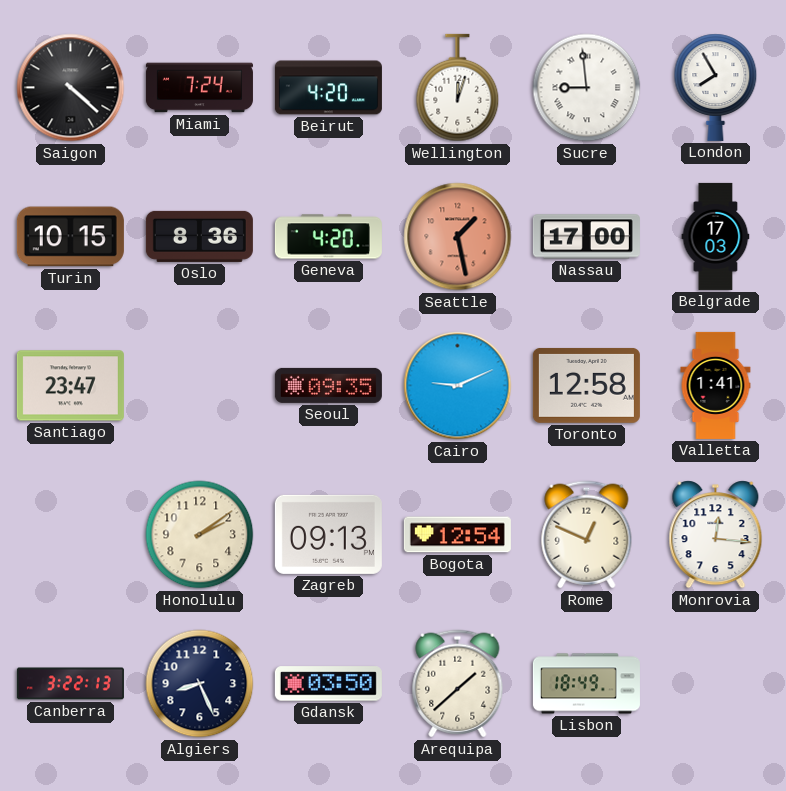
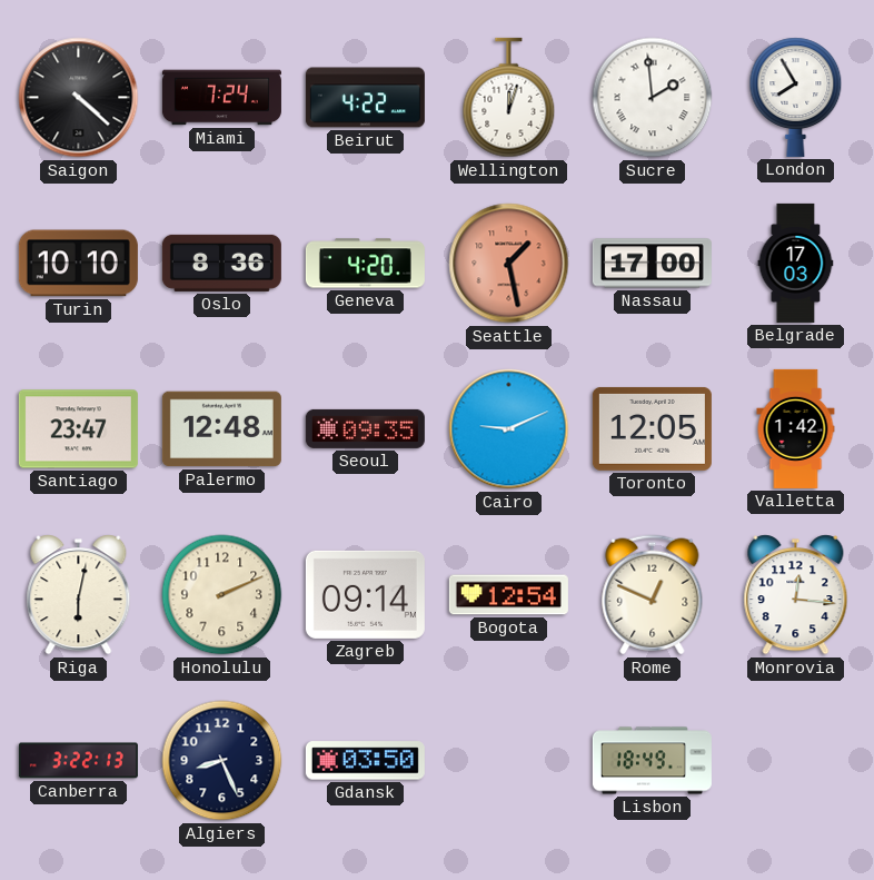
Beirut: 4:20 -> 4:22 (365, 98)
Sucre: 8:59 -> 1:59 (653, 98)
Turin: 10:15 -> 10:10 (78, 264)
Palermo: none -> 12:48 (221, 429)
Toronto: 12:58 -> 12:05 (652, 428)
Valletta: 1:41 -> 1:42 (796, 428)
Riga: none -> 6:02 (79, 595)
Honolulu: 2:09 -> 2:11 (222, 595)
Zagreb: 09:13 -> 09:14 (365, 594)
Arequipa: 1:38 -> none (458, 684)
